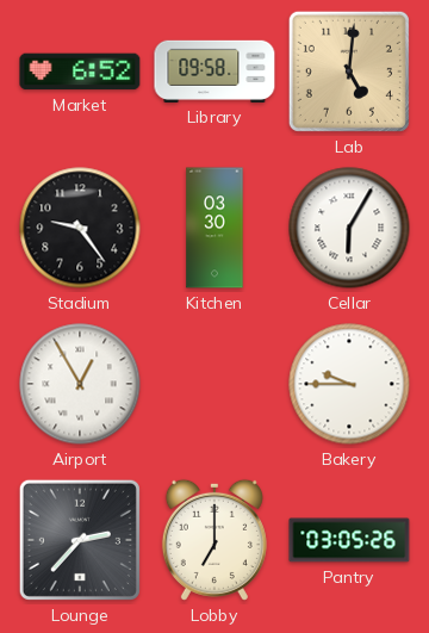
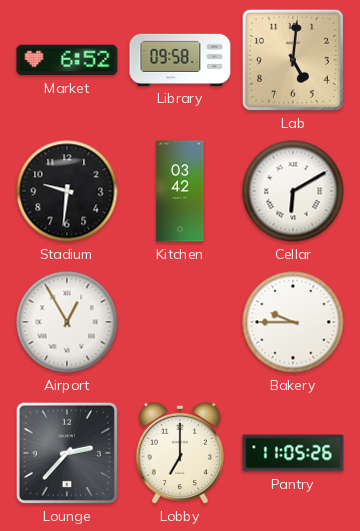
Stadium: 9:24 -> 9:31 (67, 191)
Kitchen: 03:30 -> 03:42 (180, 191)
Cellar: 6:05 -> 6:10 (293, 191)
Pantry: 03:05 -> 11:05 (293, 453)
